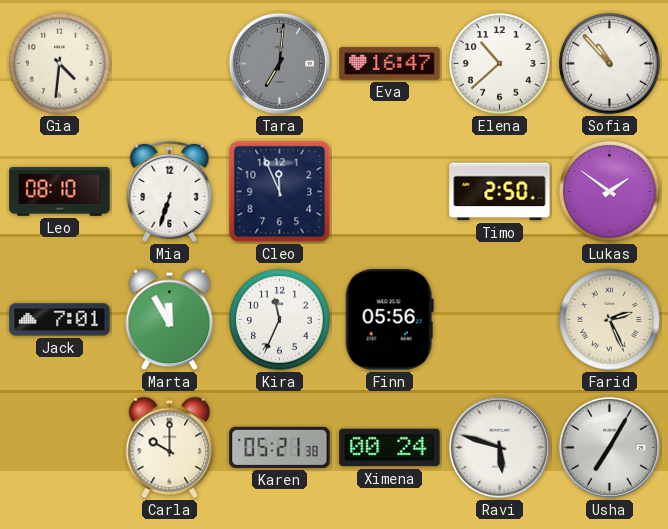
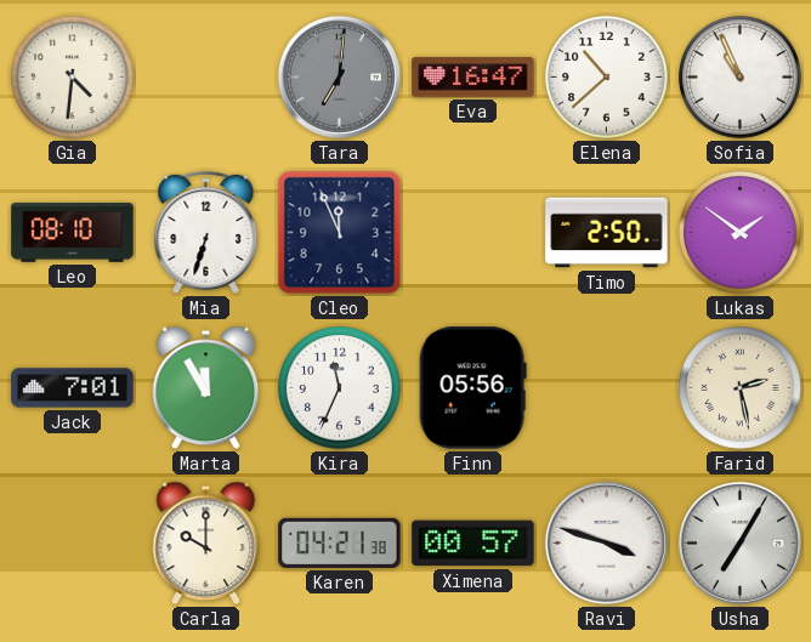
Sofia: 10:53 -> 10:56 (741, 78)
Farid: 2:26 -> 2:28 (741, 388)
Karen: 05:21 -> 04:21 (340, 542)
Ximena: 00:24 -> 00:57 (473, 544)
Ravi: 5:48 -> 3:48 (606, 542)
